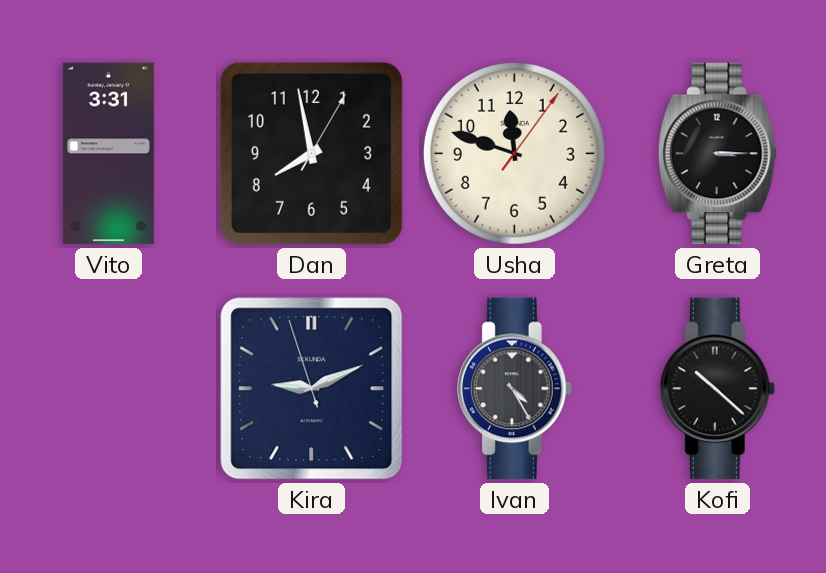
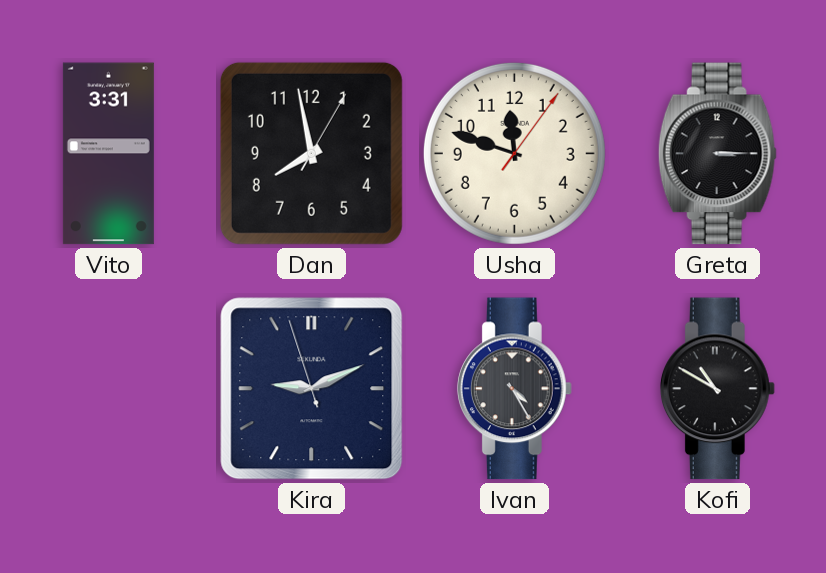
Kofi: 10:22 -> 10:50 (717, 389)
